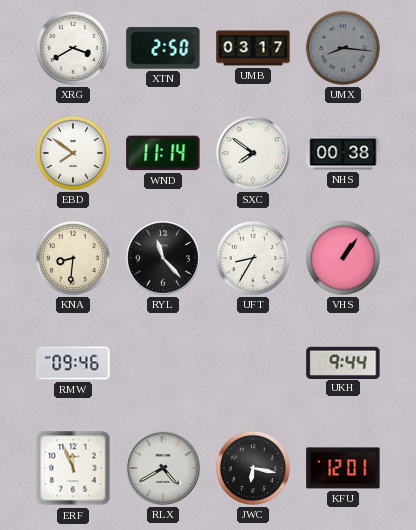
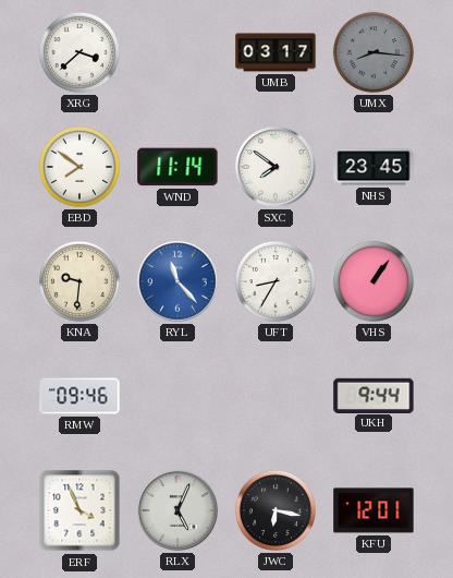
XRG: 3:40 -> 3:38 (79, 52)
XTN: 2:50 -> none (163, 48)
NHS: 00:38 -> 23:45 (374, 167)
KNA: 8:31 -> 9:31 (79, 281)
RYL dial: black -> blue (177, 281)
ERF: 11:56 -> 3:56 (79, 510)
RLX: 4:40 -> 5:04 (177, 510)
